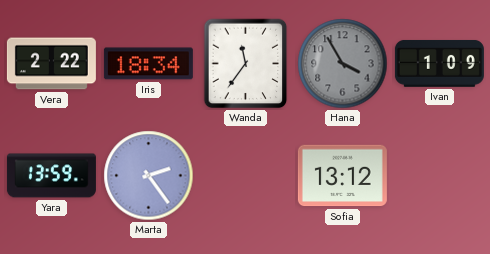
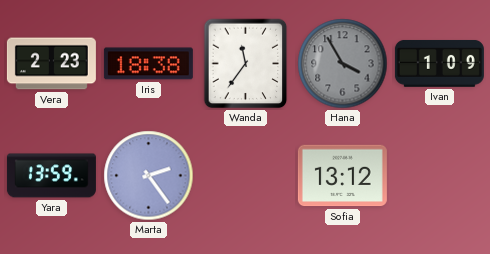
Vera: 2:22 -> 2:23 (51, 64)
Iris: 18:34 -> 18:38 (148, 64)
